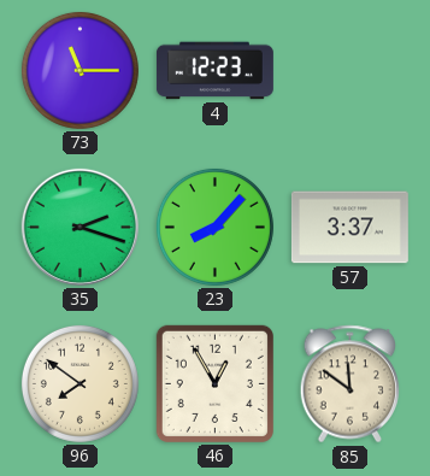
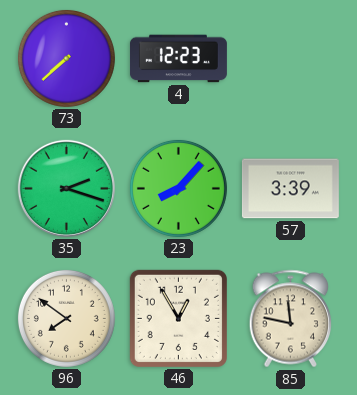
73: 11:15 -> 7:38 (66, 58)
57: 3:37 -> 3:39 (290, 189)
85: 11:51 -> 11:47 (291, 319)
